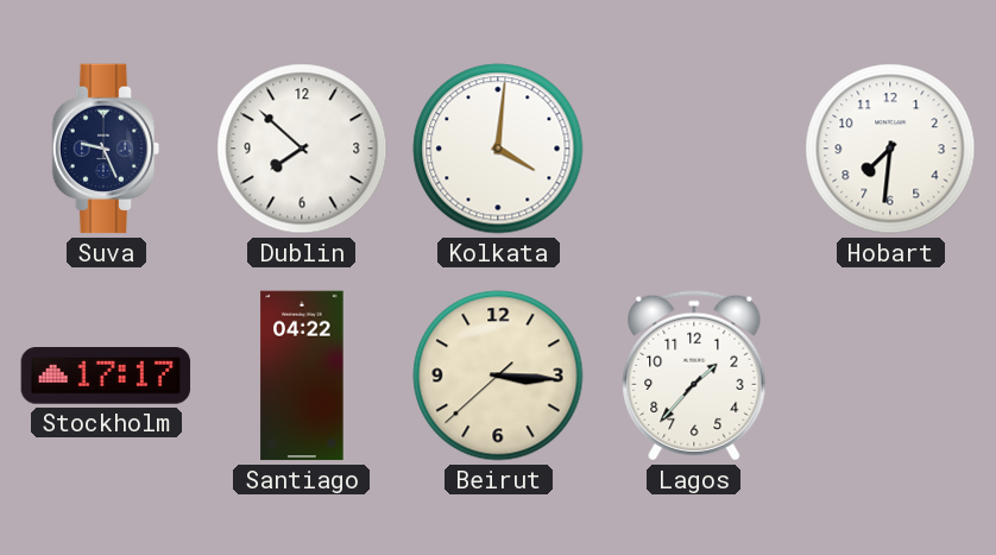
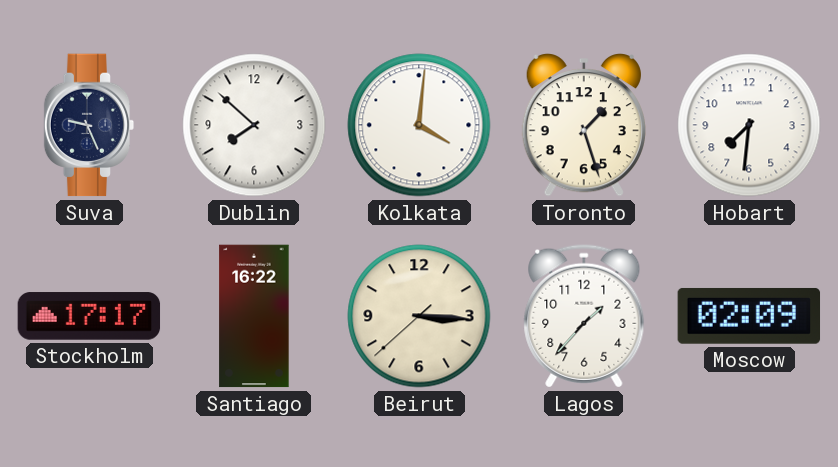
Toronto: none -> 1:27 (584, 125)
Santiago: 04:22 -> 16:22 (254, 316)
Moscow: none -> 02:09 (749, 316)
